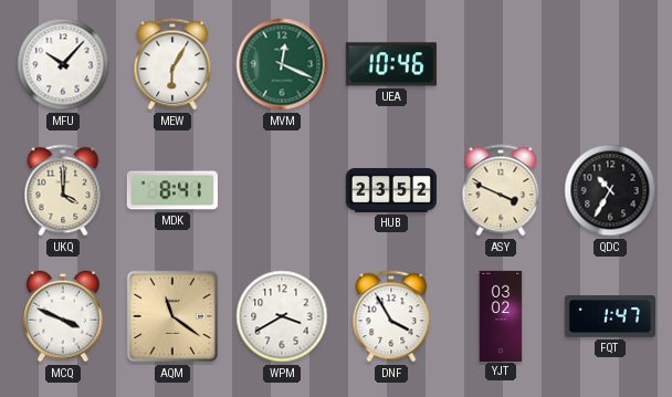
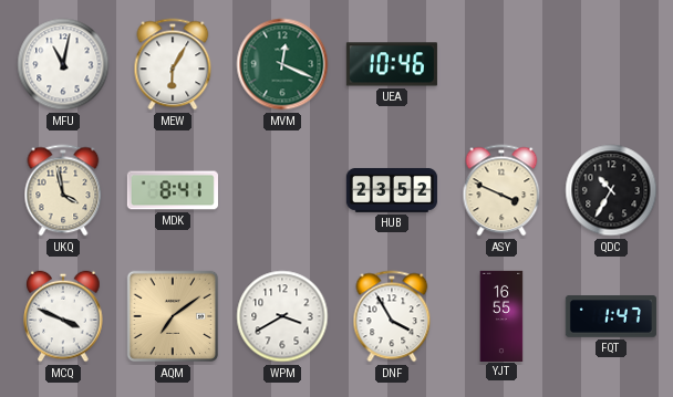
MFU: 10:07 -> 11:02 (63, 64)
UKQ: 4:00 -> 3:58 (63, 190)
AQM: 11:21 -> 7:09 (173, 316)
YJT: 03:02 -> 16:55 (501, 315)
